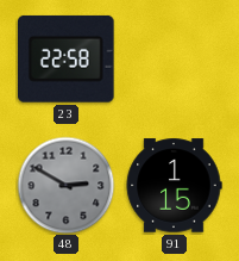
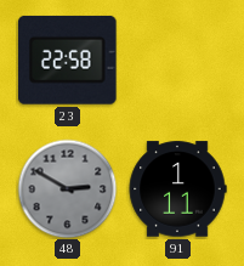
91: 1:15 -> 1:11 (177, 189)
